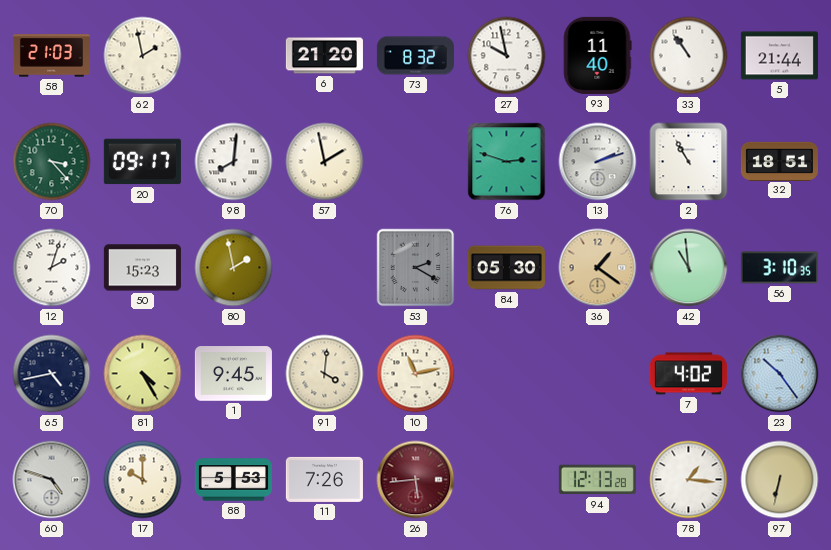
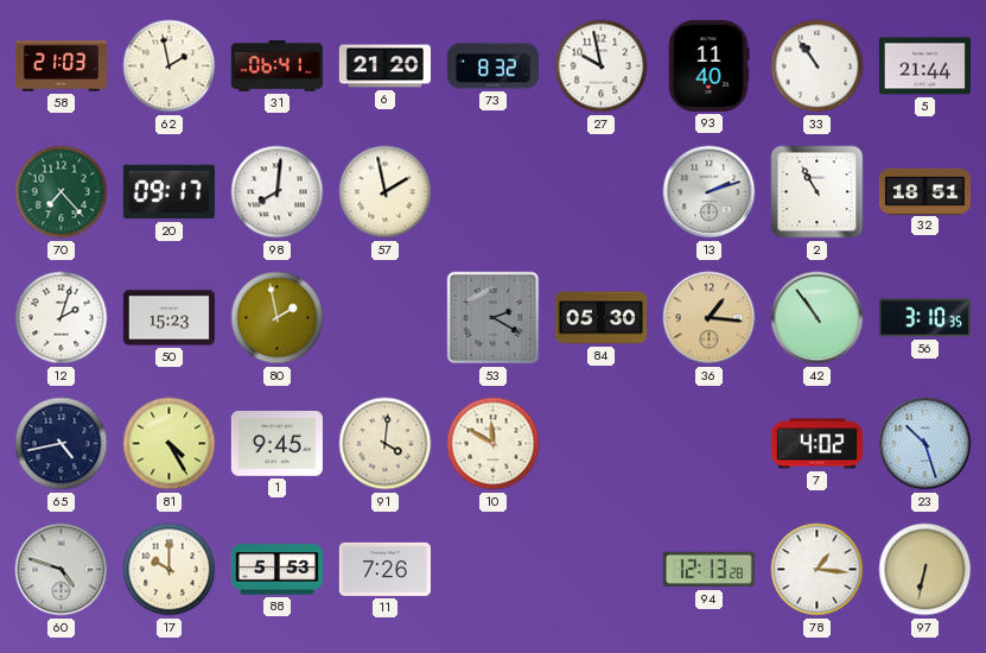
31: none -> 06:41 (276, 66)
70: 3:23 -> 7:23 (62, 192)
76: 2:48 -> none (507, 162)
36: 1:21 -> 1:16 (710, 318)
42: 10:59 -> 10:54 (818, 318)
10: 11:13 -> 11:50 (494, 444)
23: 10:24 -> 10:27 (925, 444)
26: 5:44 -> none (416, 480)
